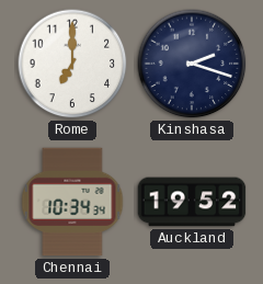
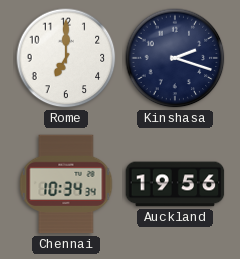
Auckland: 19:52 -> 19:56 (175, 184)
